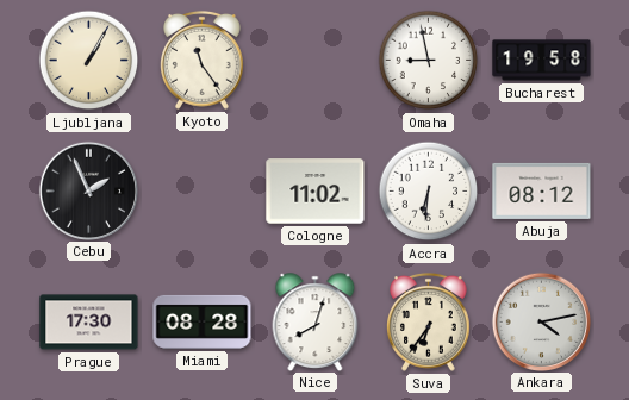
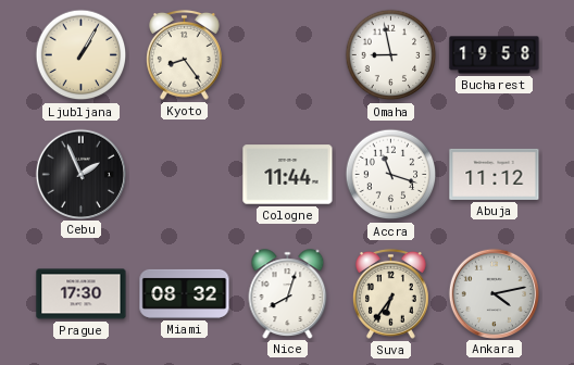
Kyoto: 11:24 -> 8:24 (185, 54)
Cologne: 11:02 -> 11:44 (288, 175)
Accra: 6:31 -> 11:18 (391, 175)
Abuja: 08:12 -> 11:12 (495, 174)
Miami: 08:28 -> 08:32 (185, 293)
